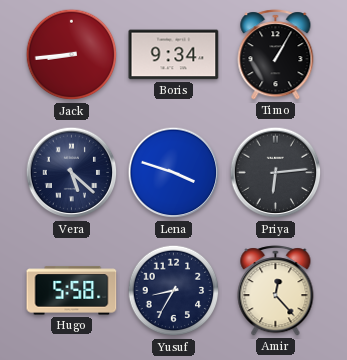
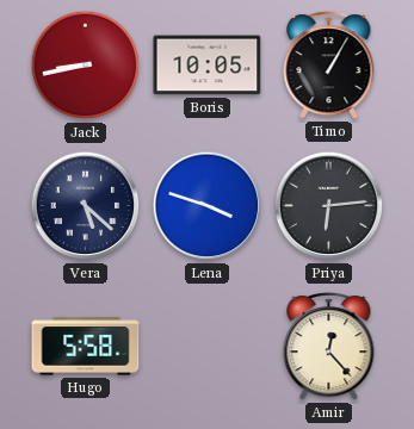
Jack: 8:44 -> 8:43 (86, 66)
Boris: 9:34 -> 10:05 (208, 66)
Yusuf: 8:35 -> none (174, 291)
